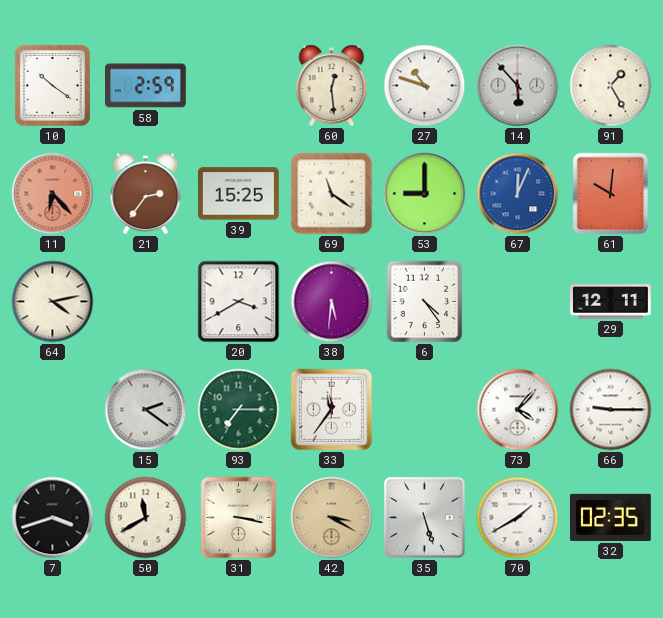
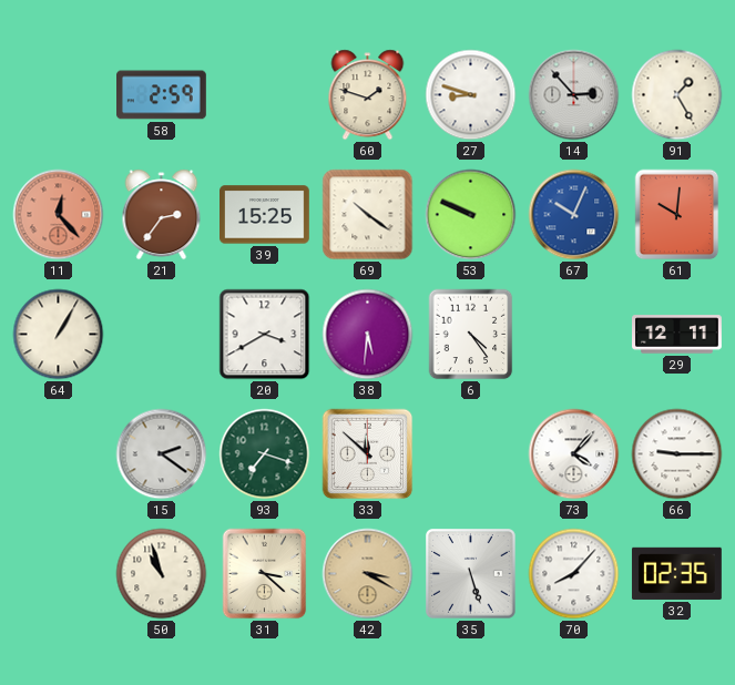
10: 10:21 -> none (52, 85)
60: 12:29 -> 1:48 (368, 95)
27: 10:48 -> 8:48 (471, 95)
14: 5:53 -> 2:53 (574, 95)
11: 6:23 -> 12:23 (59, 215)
69: 11:21 -> 10:21 (368, 215)
53: 9:00 -> 9:49 (471, 215)
67: 12:04 -> 10:04 (574, 215)
64: 4:13 -> 1:05 (59, 335)
93: 7:15 -> 7:18 (265, 454)
33: 11:36 -> 11:52 (368, 454)
7: 3:42 -> none (53, 518)
50: 11:40 -> 10:57 (162, 574)
31: 3:17 -> 3:22 (265, 574)
70: 1:40 -> 8:07 (574, 574)
